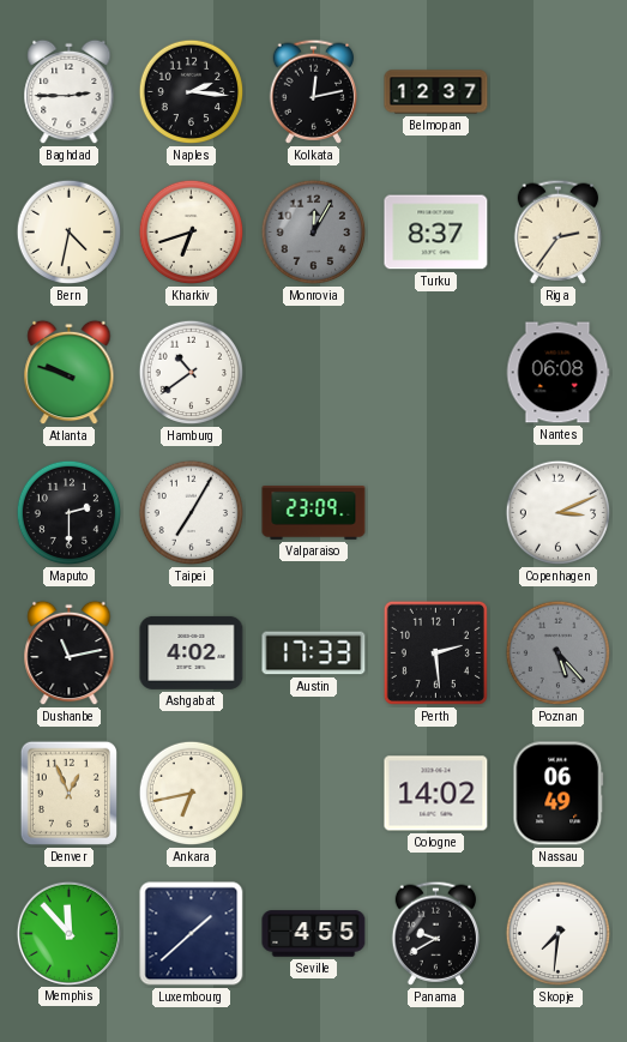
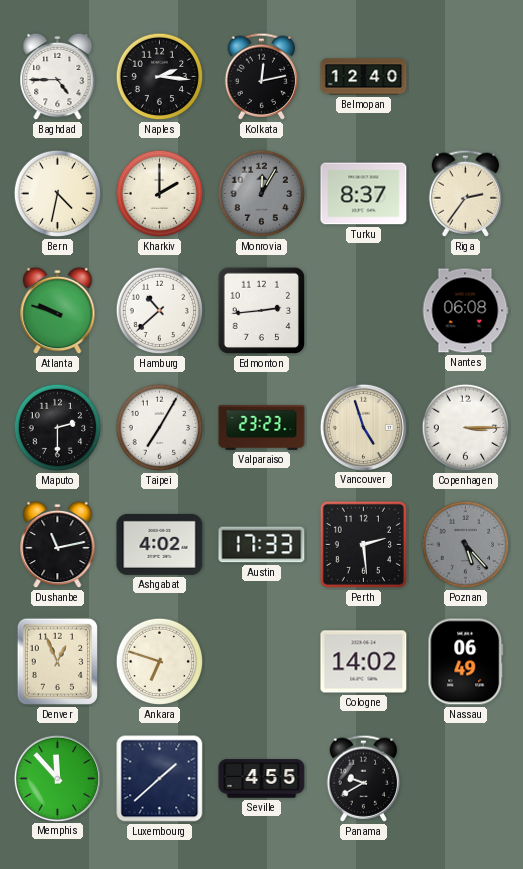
Baghdad: 2:45 -> 4:45 (58, 77)
Belmopan: 12:37 -> 12:40 (364, 77)
Kharkiv: 6:42 -> 2:00 (160, 194)
Hamburg: 10:39 -> 10:38 (160, 311)
Edmonton: none -> 2:44 (262, 311)
Valparaiso: 23:09 -> 23:23 (262, 428)
Vancouver: none -> 4:57 (363, 427)
Copenhagen: 3:11 -> 3:15 (466, 428)
Ankara: 6:43 -> 6:48 (160, 662)
Skopje: 7:31 -> none (559, 934)
